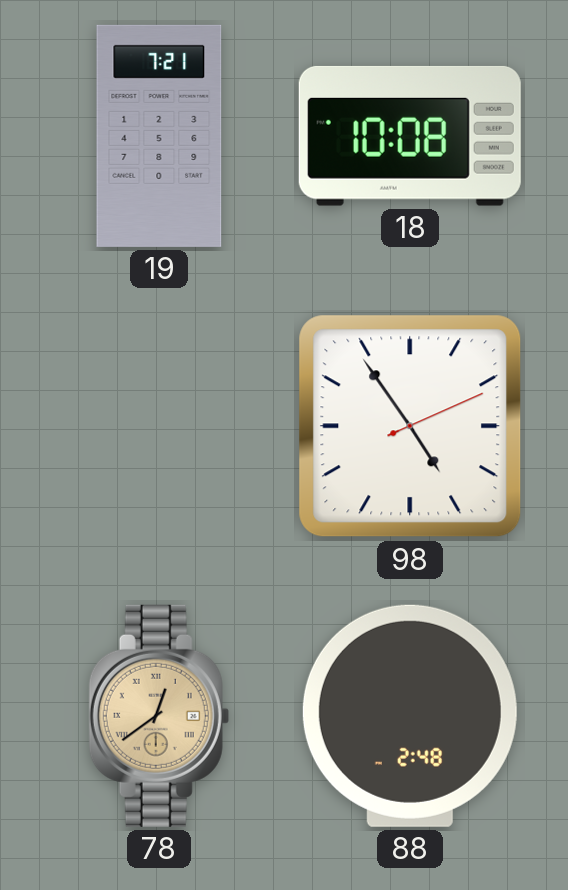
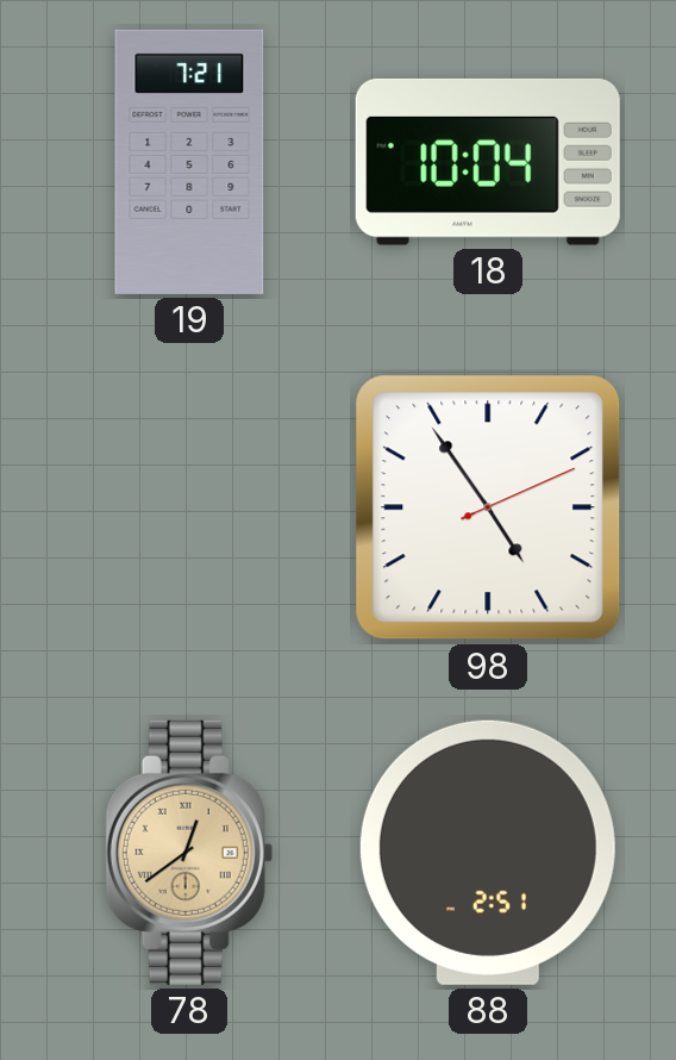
18: 10:08 -> 10:04 (488, 162)
88: 2:48 -> 2:51 (488, 853)
